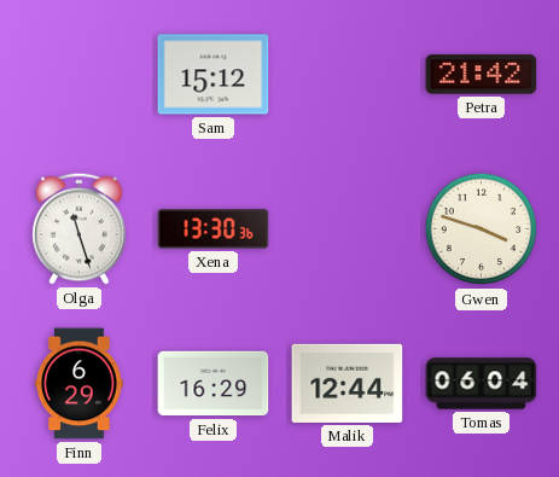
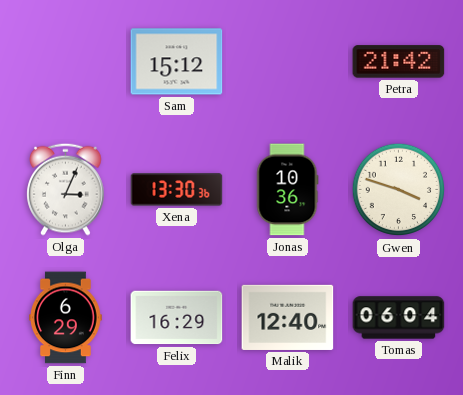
Olga: 11:27 -> 3:04 (66, 189)
Jonas: none -> 10:36 (288, 190)
Malik: 12:44 -> 12:40 (288, 317)
